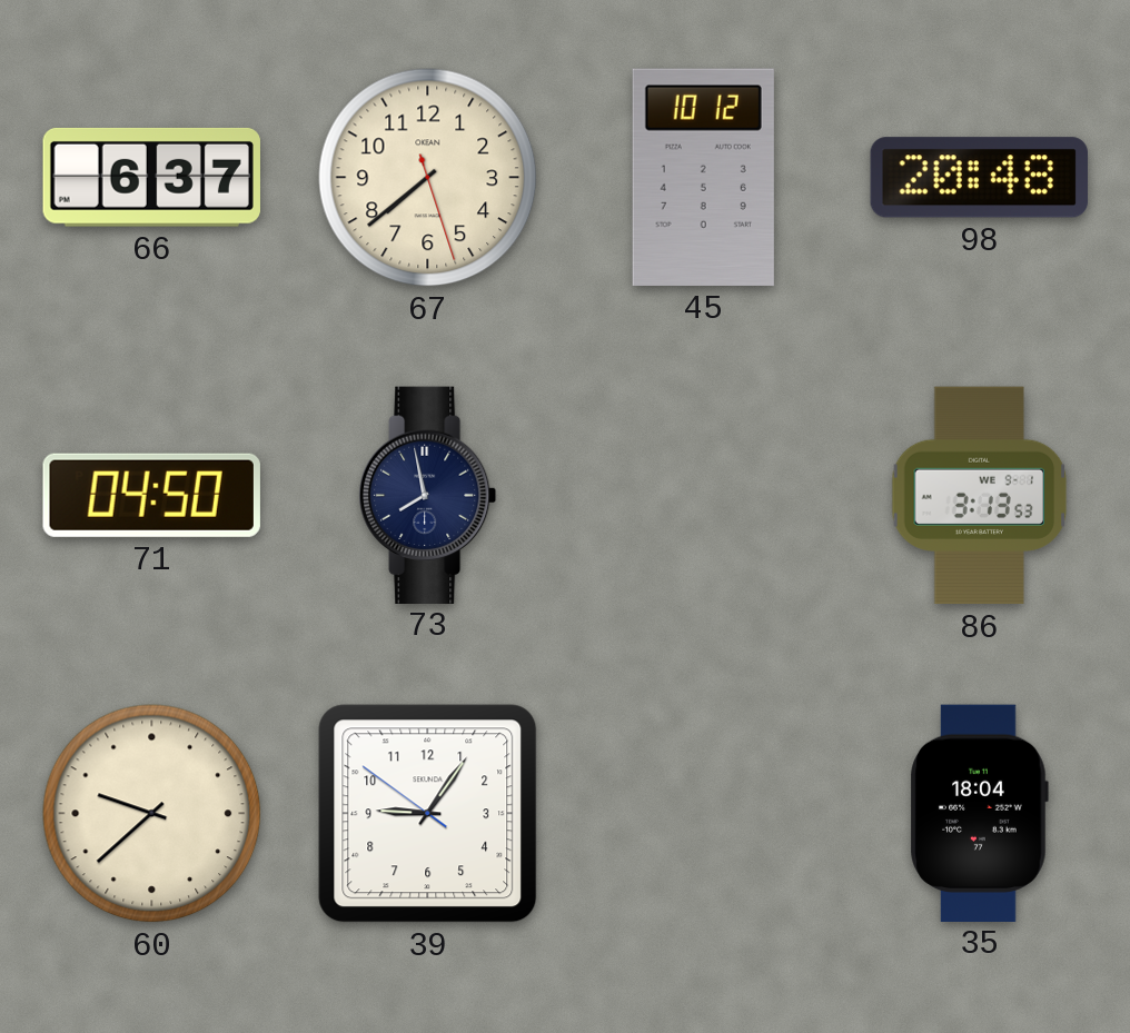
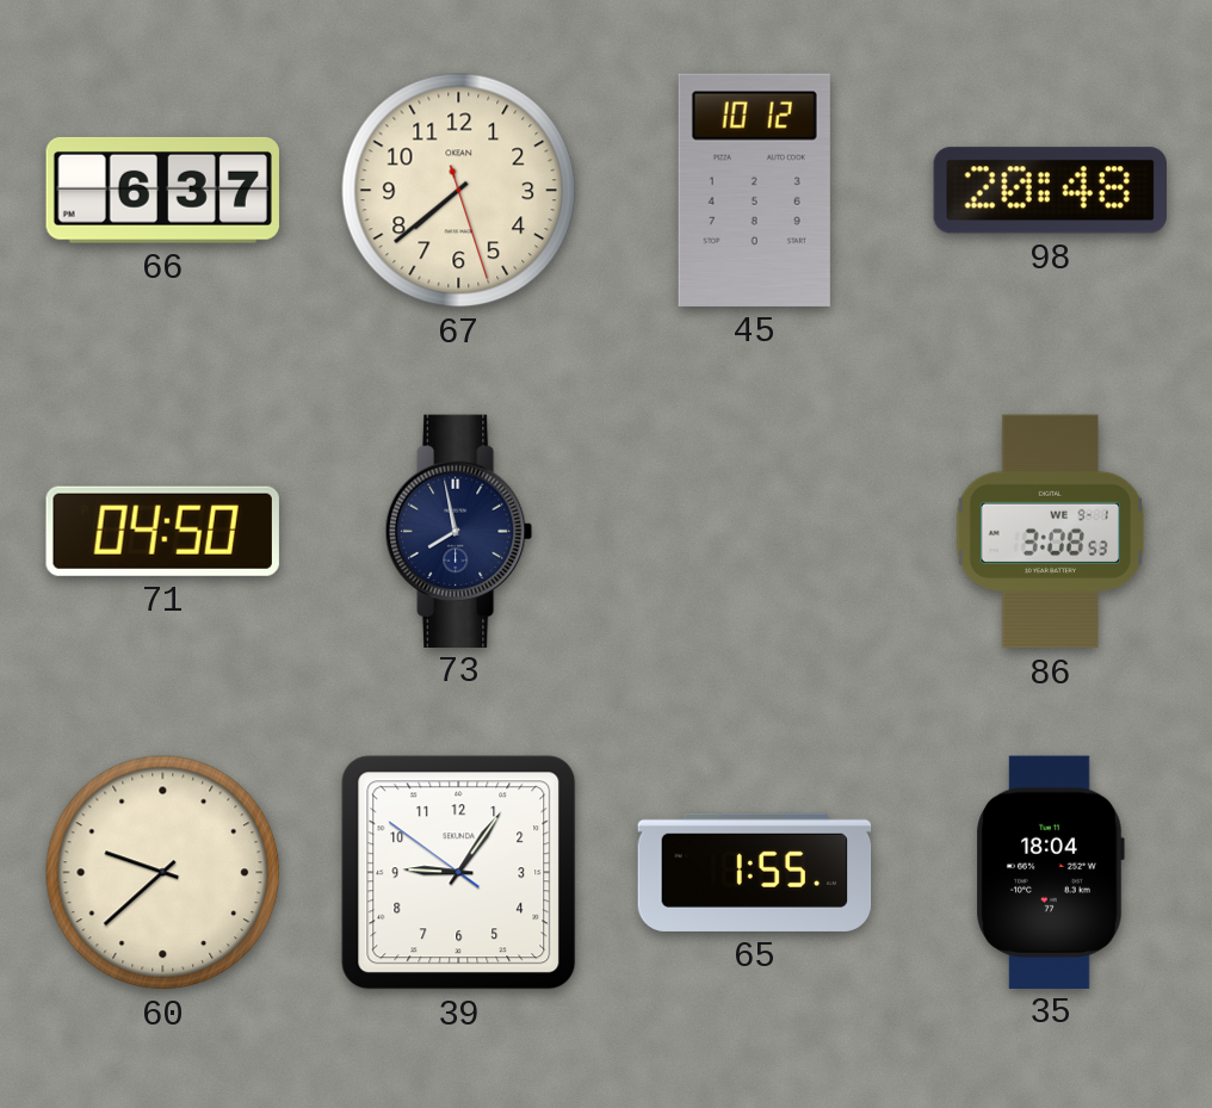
86: 3:13 -> 3:08 (1051, 532)
65: none -> 1:55 (755, 872)
